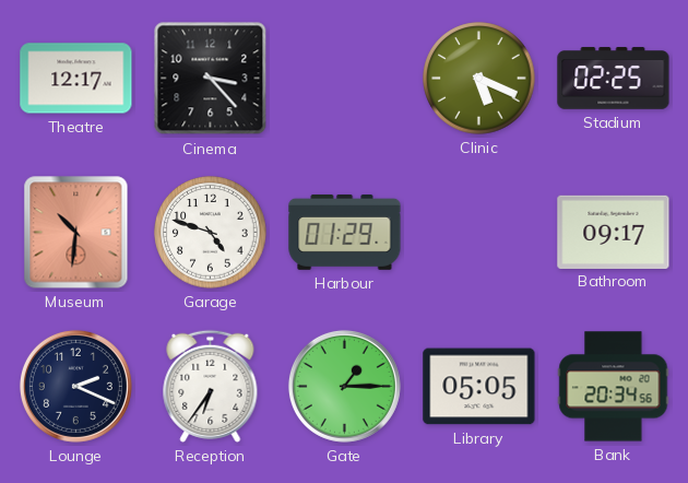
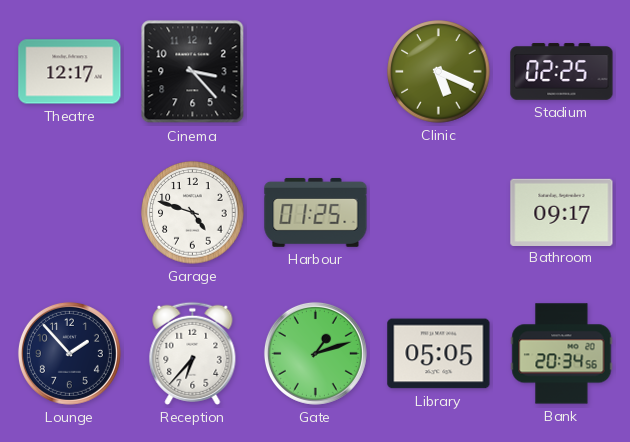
Museum: 10:31 -> none (76, 233)
Harbour: 01:29 -> 01:25 (316, 212)
Lounge: 2:19 -> 1:53 (69, 353)
Reception: 6:36 -> 6:37 (193, 353)
Gate: 1:15 -> 1:12 (315, 353)
